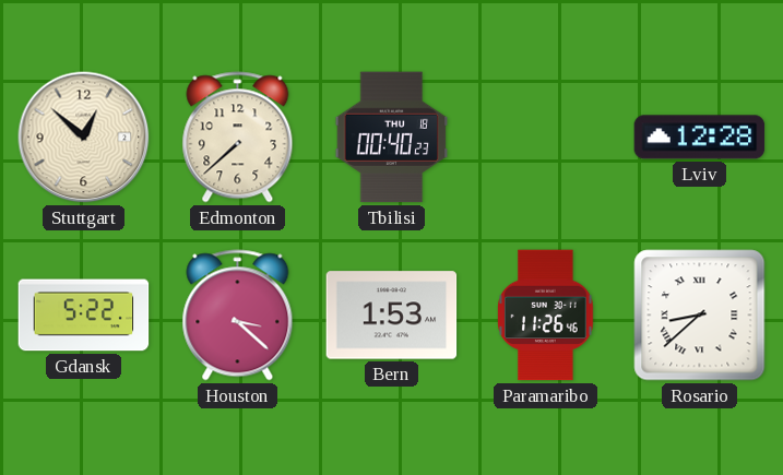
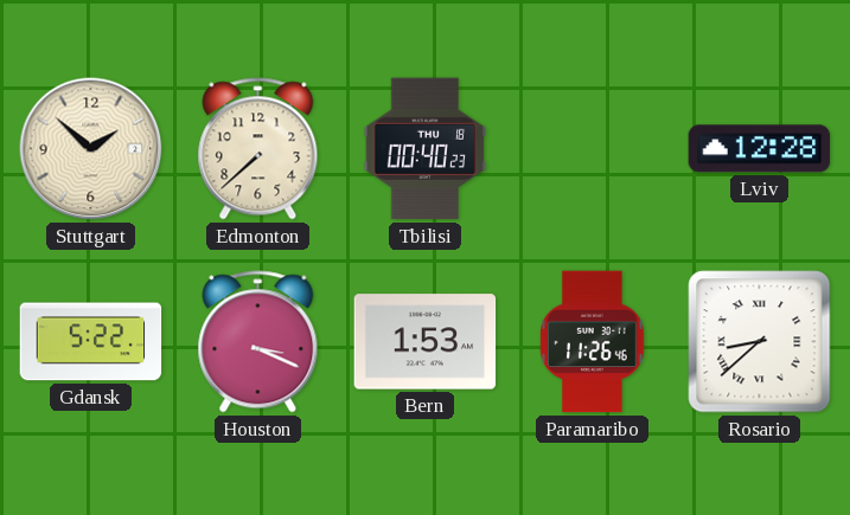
Stuttgart: 12:52 -> 1:52 (91, 149)
Houston: 3:22 -> 3:19 (258, 342)
